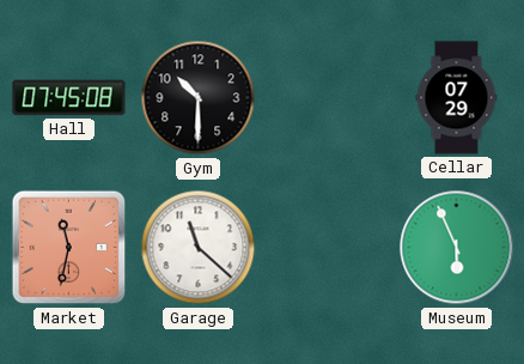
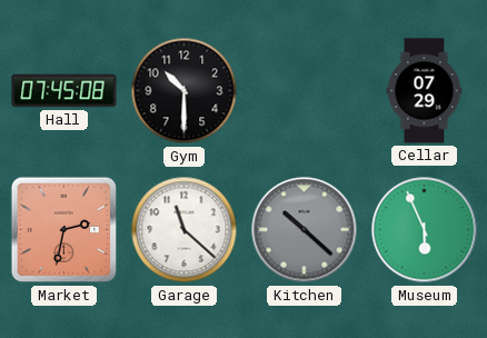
Market: 11:32 -> 2:32 (64, 230)
Kitchen: none -> 10:22 (305, 230)
